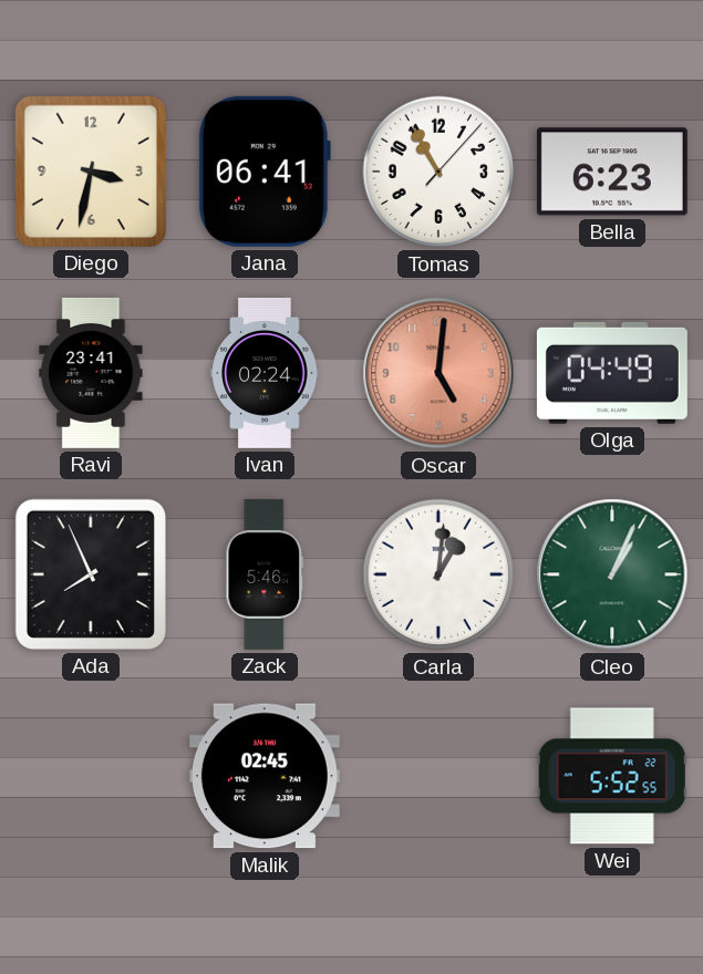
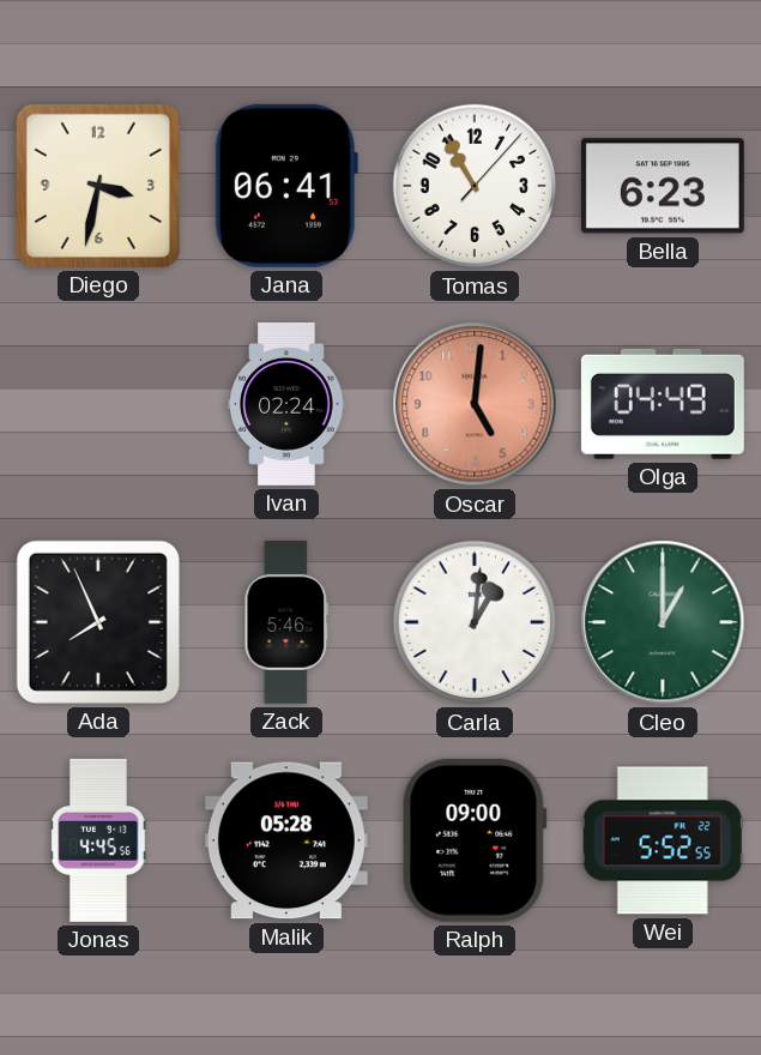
Ravi: 23:41 -> none (91, 373)
Cleo: 1:04 -> 1:00 (663, 622)
Jonas: none -> 4:45 (99, 840)
Malik: 02:45 -> 05:28 (286, 840)
Ralph: none -> 09:00 (475, 840)
